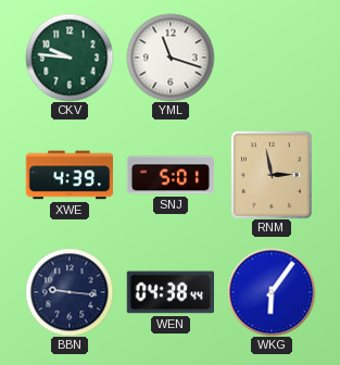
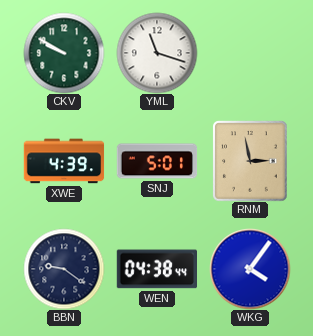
CKV: 9:46 -> 9:50 (64, 53)
BBN: 9:16 -> 9:21 (64, 269)
WKG: 6:06 -> 4:06 (250, 269)
